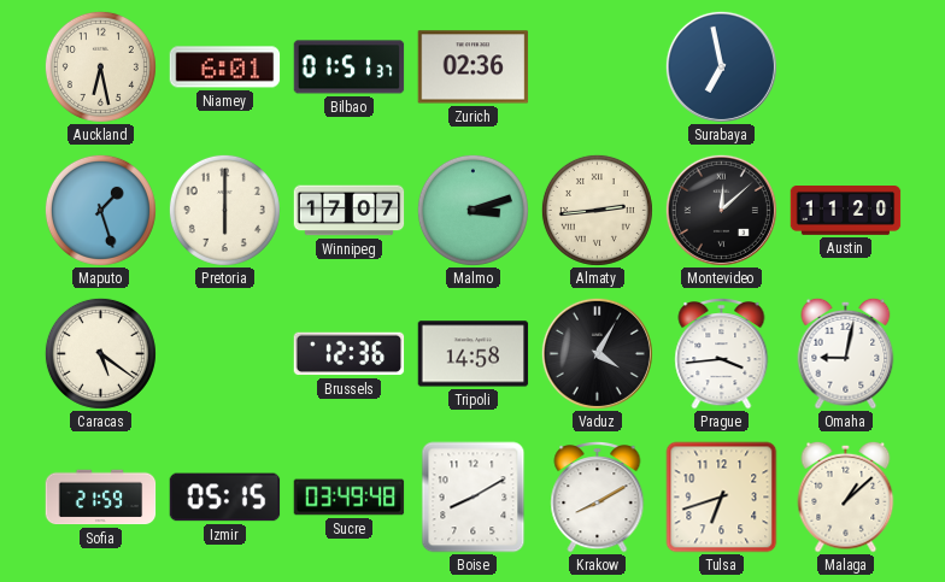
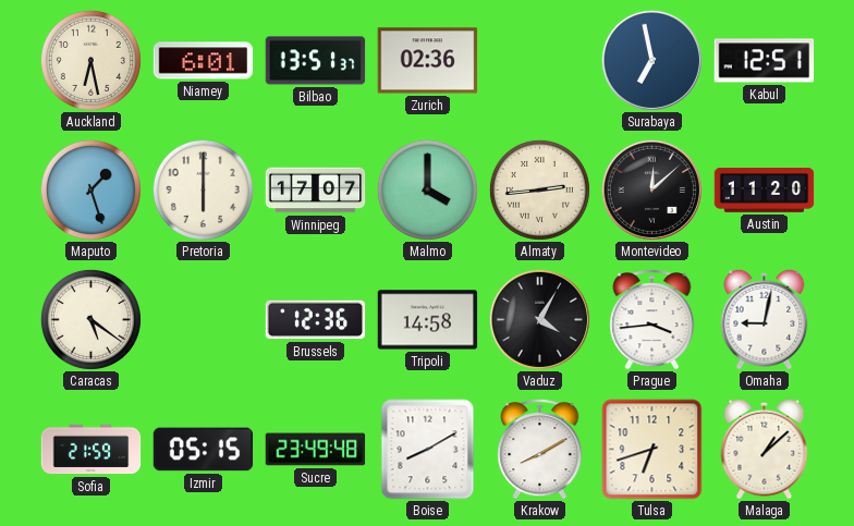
Bilbao: 01:51 -> 13:51 (316, 61)
Kabul: none -> 12:51 (765, 61)
Malmo: 3:12 -> 4:00 (427, 189)
Sucre: 03:49 -> 23:49 (316, 450)
